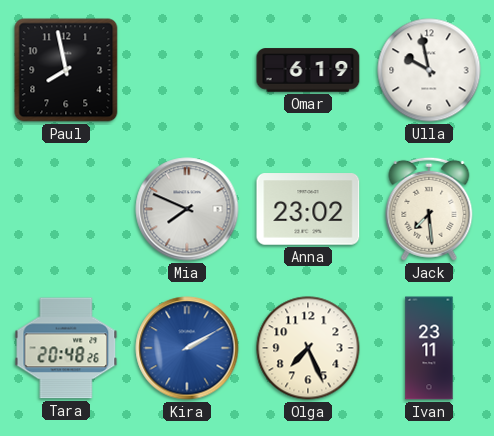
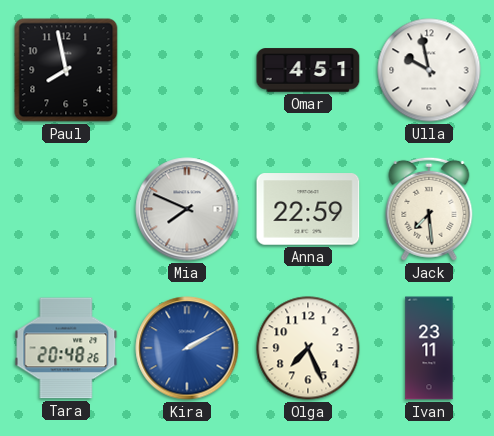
Omar: 6:19 -> 4:51 (308, 70)
Anna: 23:02 -> 22:59 (308, 209)
